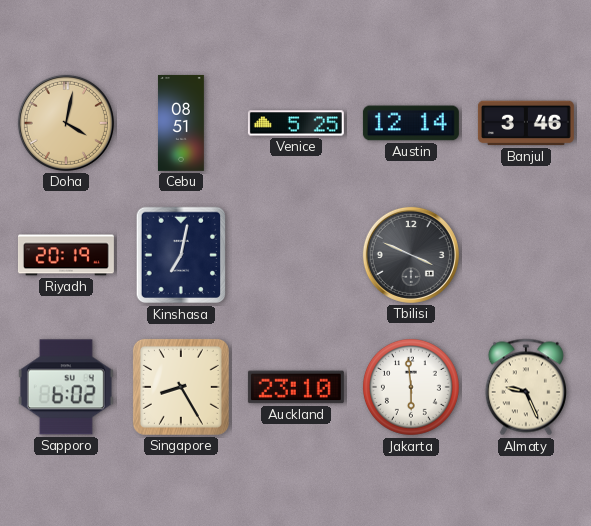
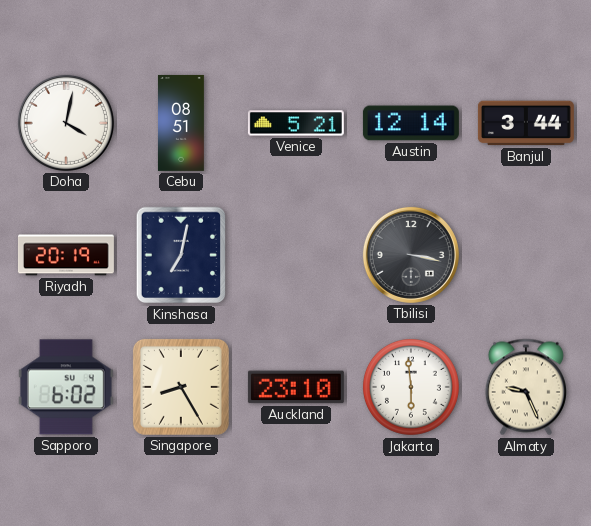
Doha dial: champagne -> white (66, 123)
Venice: 5:25 -> 5:21 (296, 123)
Banjul: 3:46 -> 3:44 (526, 123)
Tbilisi: 3:49 -> 3:17 (411, 255)
